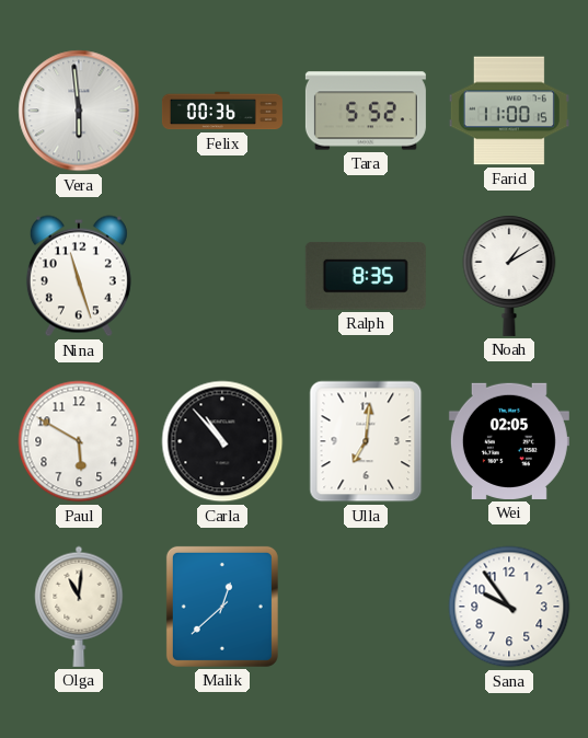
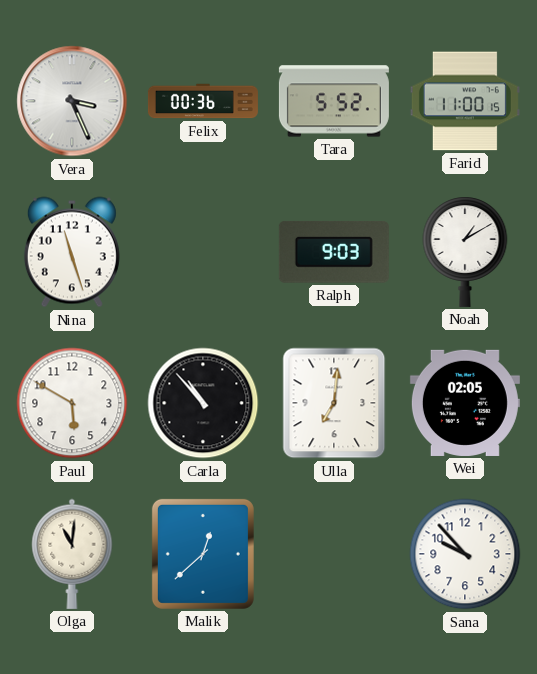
Vera: 5:59 -> 3:26 (72, 101)
Ralph: 8:35 -> 9:03 (334, 252)
Sana: 9:54 -> 9:53 (465, 554)
